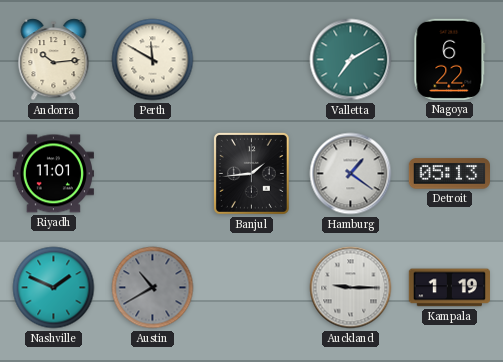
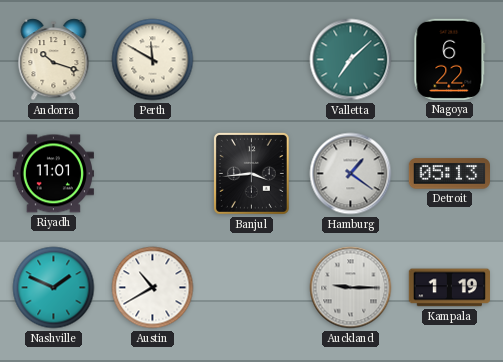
Andorra: 10:14 -> 10:18 (54, 60)
Valletta: 7:10 -> 7:08 (351, 60)
Banjul: 1:44 -> 3:44 (251, 173)
Austin dial: grey -> white (153, 288)
